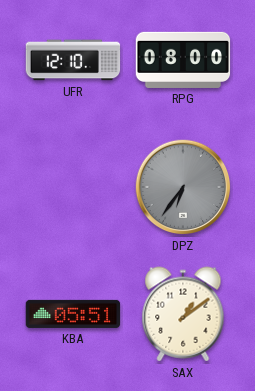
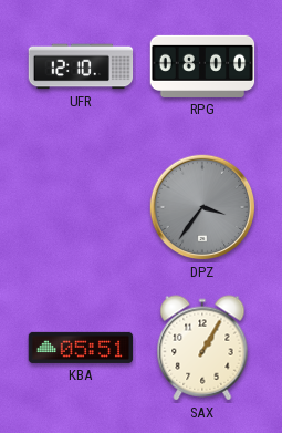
DPZ: 6:36 -> 3:36 (202, 207)
SAX: 1:09 -> 1:05 (202, 348)
